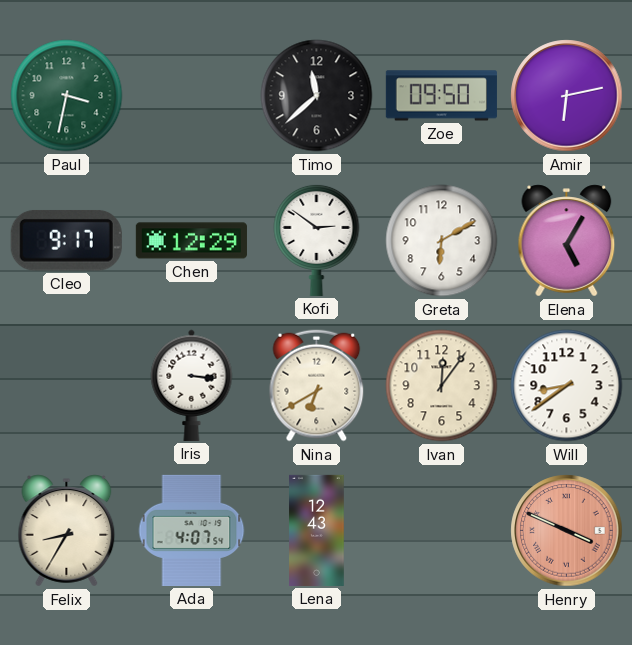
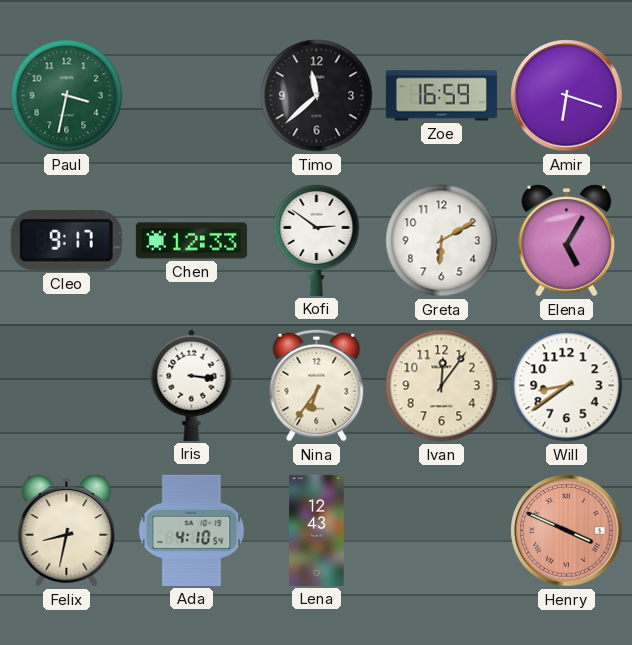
Zoe: 09:50 -> 16:59 (441, 96)
Amir: 6:13 -> 6:18 (567, 96)
Chen: 12:29 -> 12:33 (191, 241)
Nina: 6:40 -> 6:36 (317, 386)
Felix: 8:35 -> 8:32 (67, 531)
Ada: 4:07 -> 4:10 (192, 530)
